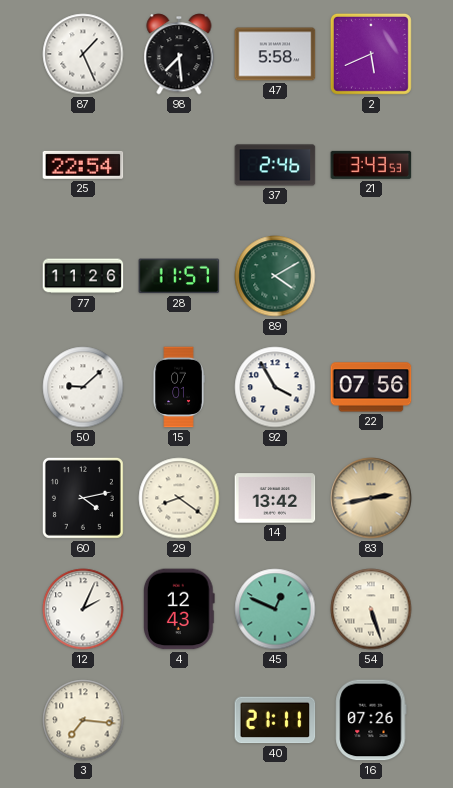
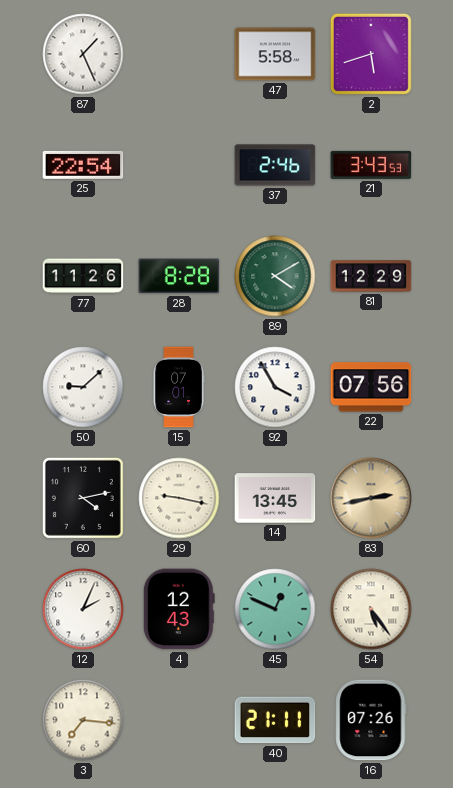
98: 7:29 -> none (179, 54)
2: 5:41 -> 5:42 (371, 54)
28: 11:57 -> 8:28 (179, 276)
81: none -> 12:29 (371, 276)
29: 8:21 -> 9:17 (179, 498)
14: 13:42 -> 13:45 (275, 498)
54: 5:27 -> 5:24 (371, 609)
